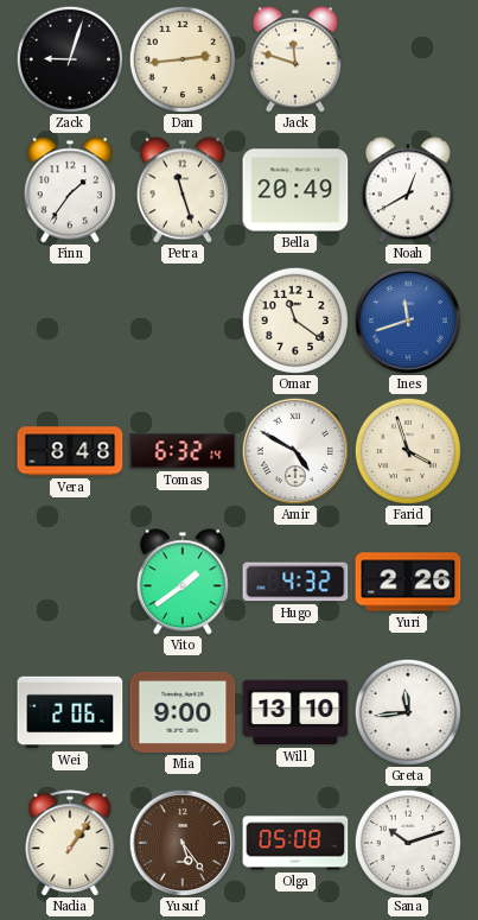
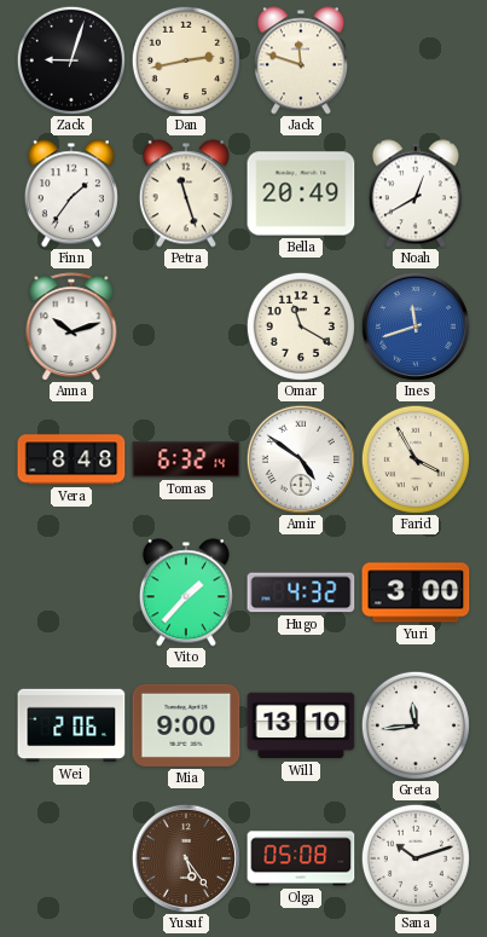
Dan: 2:44 -> 2:43 (186, 60)
Anna: none -> 10:12 (71, 326)
Omar: 11:21 -> 11:20 (301, 326)
Amir: 4:50 -> 4:51 (301, 459)
Farid: 3:57 -> 3:55 (416, 459)
Vito: 1:39 -> 1:37 (186, 592)
Yuri: 2:26 -> 3:00 (416, 592)
Nadia: 1:06 -> none (70, 843)
